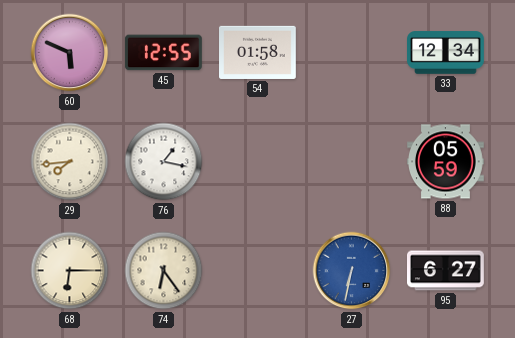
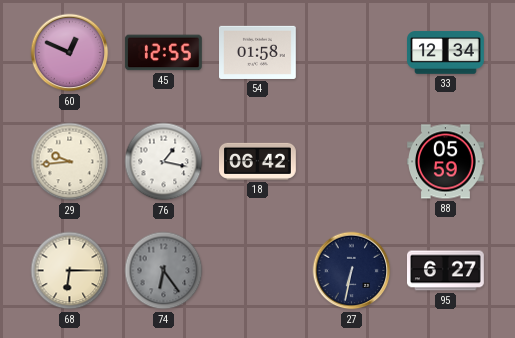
60: 5:49 -> 12:49 (70, 53)
29: 7:44 -> 9:44 (70, 162)
18: none -> 06:42 (258, 161)
74 dial: cream -> grey (164, 271)
27 dial: blue -> navy (352, 271)
